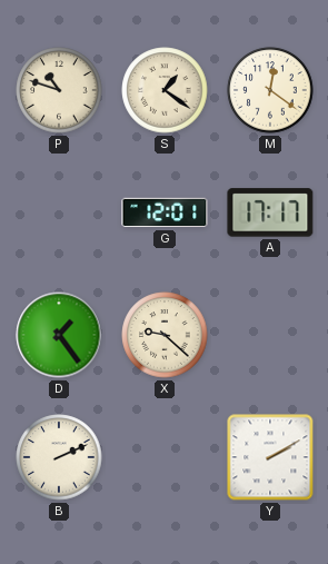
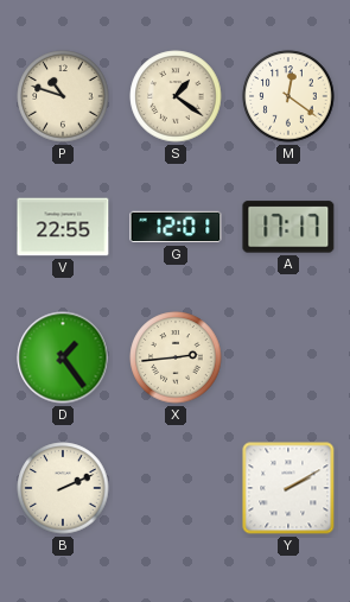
V: none -> 22:55 (63, 227)
X: 9:22 -> 2:44 (176, 357)
